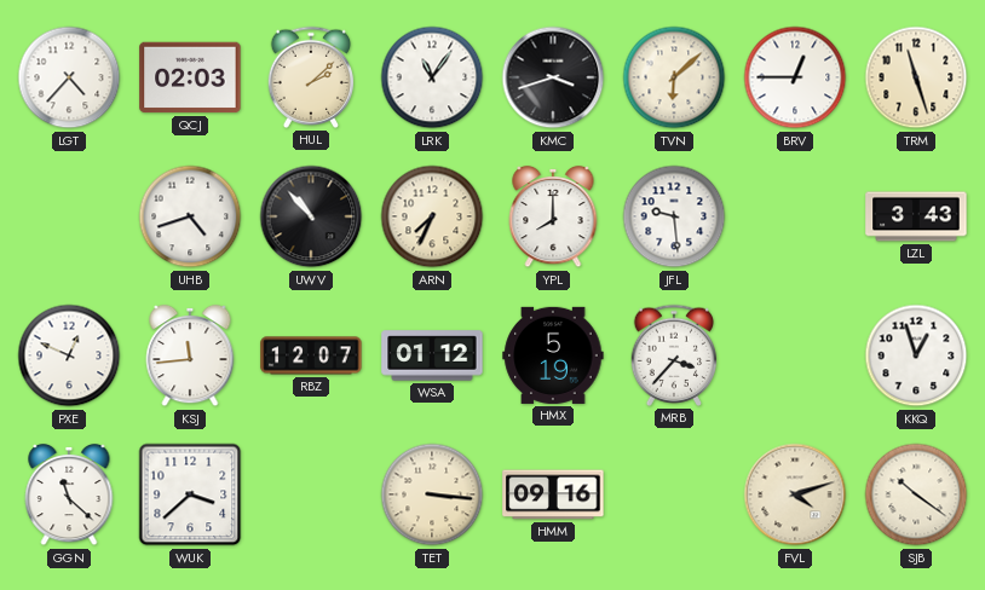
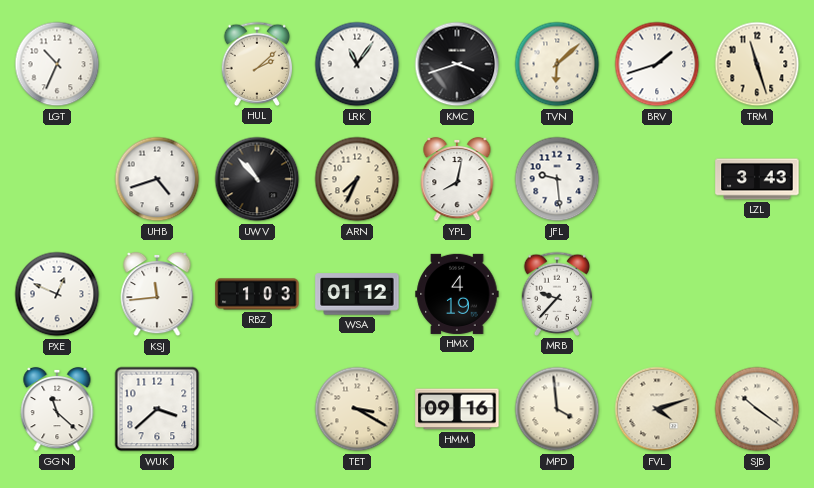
LGT: 4:37 -> 10:34 (57, 64)
QCJ: 02:03 -> none (190, 77)
BRV: 12:45 -> 1:42 (657, 64)
YPL: 8:00 -> 8:02 (457, 179)
RBZ: 12:07 -> 1:03 (257, 294)
HMX: 5:19 -> 4:19 (457, 294)
MRB: 3:37 -> 9:37 (557, 294)
KKQ: 12:57 -> none (916, 355)
TET: 3:16 -> 3:20 (357, 409)
MPD: none -> 3:59 (557, 409)
